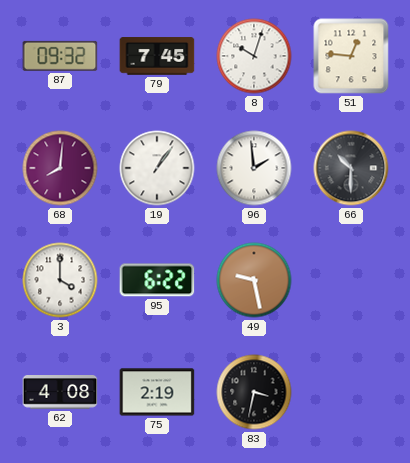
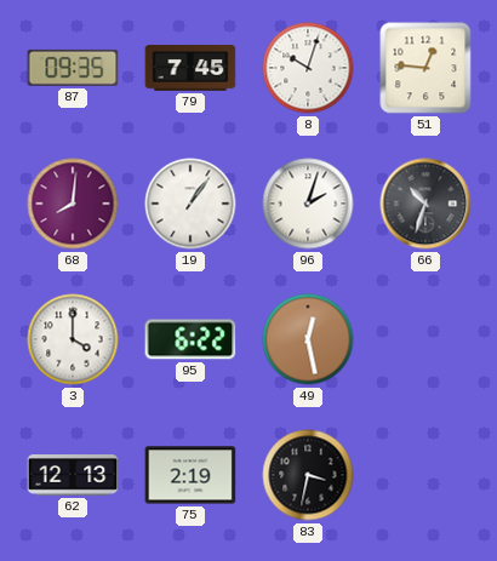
87: 09:32 -> 09:35 (73, 68)
96: 1:59 -> 2:03 (308, 204)
66: 10:30 -> 10:33 (425, 204)
49: 9:28 -> 12:28 (308, 339)
62: 4:08 -> 12:13 (73, 475)
